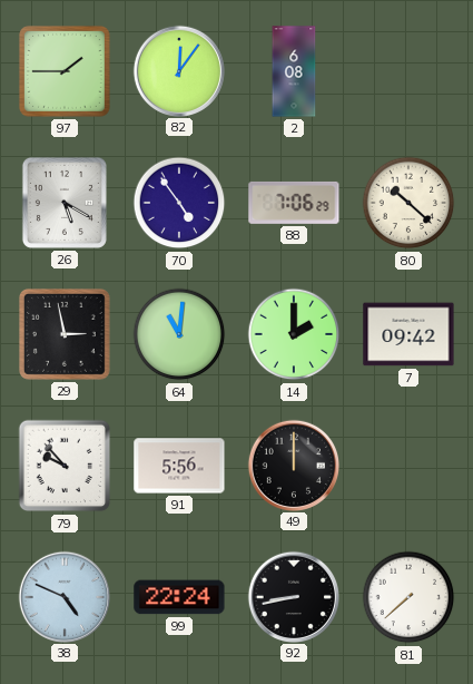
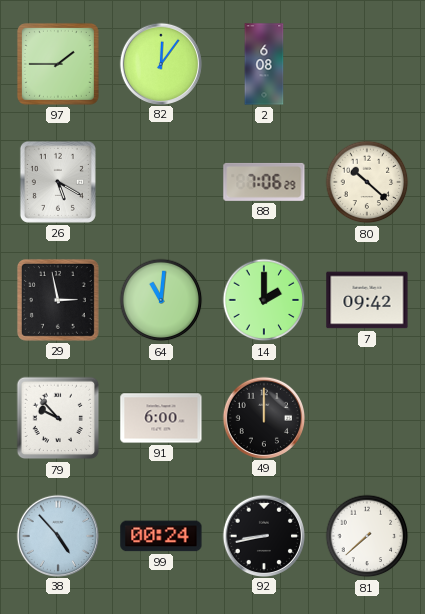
70: 4:54 -> none (179, 203)
91: 5:56 -> 6:00 (161, 418)
38: 4:49 -> 4:53 (57, 535)
99: 22:24 -> 00:24 (161, 536)
